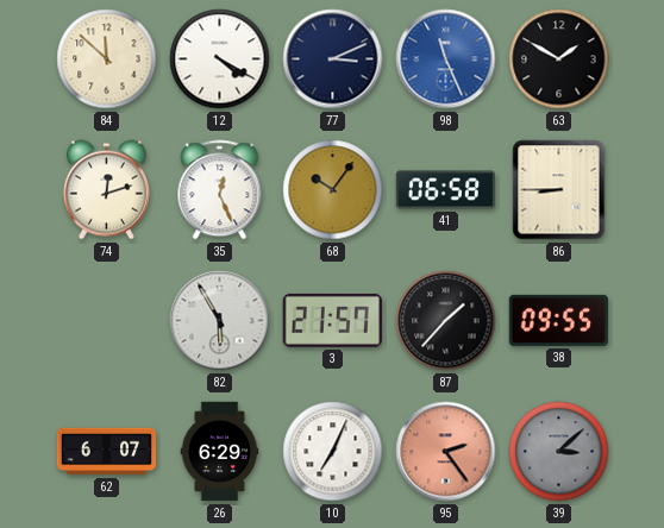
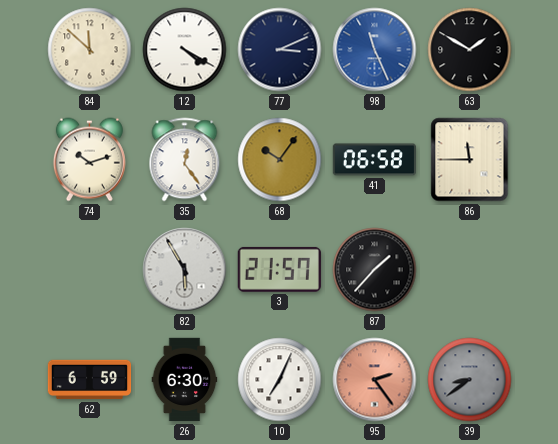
74: 12:12 -> 10:12 (89, 160)
35: 12:26 -> 12:24 (185, 160)
86: 8:45 -> 11:45 (470, 160)
38: 09:55 -> none (558, 320)
62: 6:07 -> 6:59 (90, 380)
26: 6:29 -> 6:30 (185, 380)
39: 3:08 -> 8:39 (470, 380)
